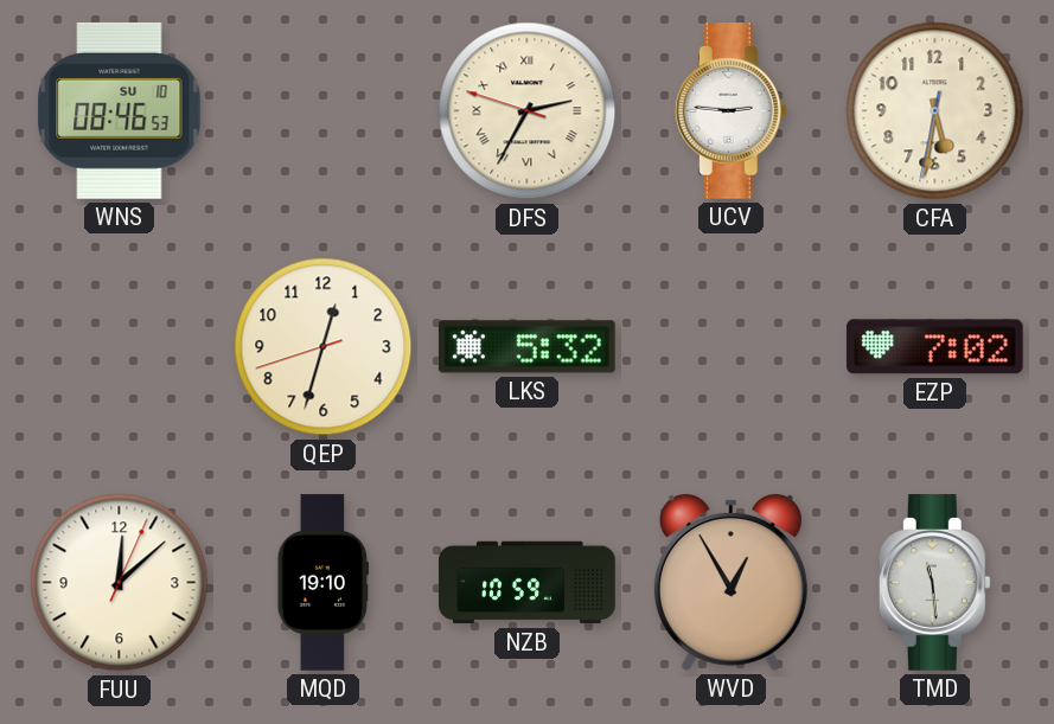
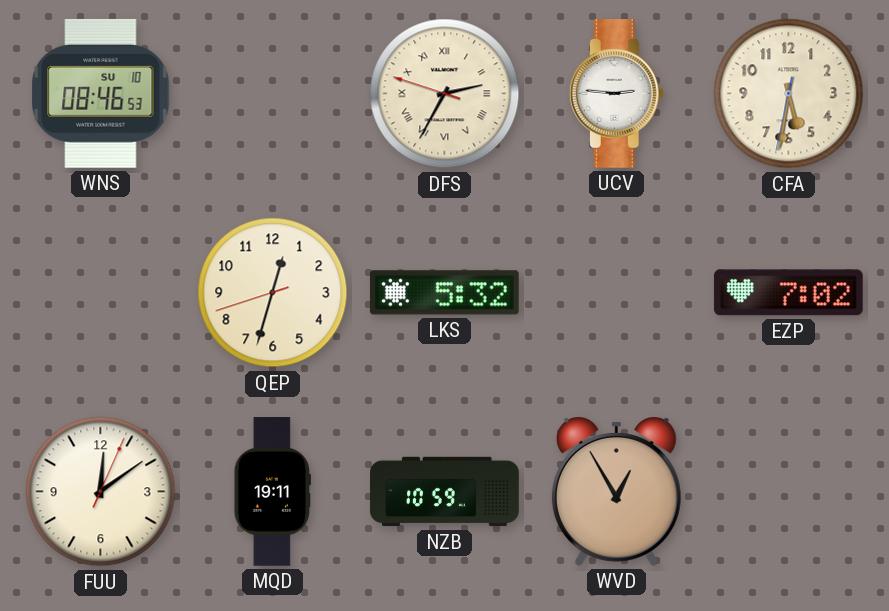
FUU: 12:08 -> 12:09 (101, 492)
MQD: 19:10 -> 19:11 (272, 492)
TMD: 11:29 -> none (934, 583)
